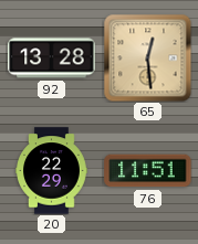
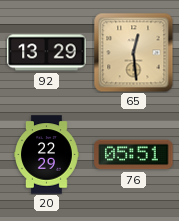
92: 13:28 -> 13:29 (47, 53)
76: 11:51 -> 05:51 (134, 155)
